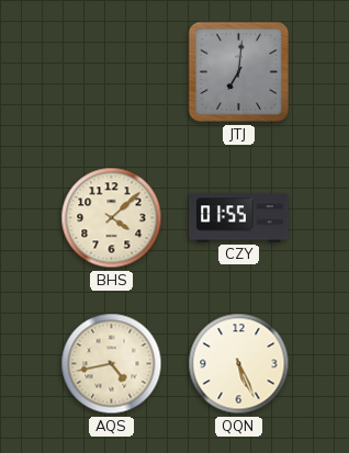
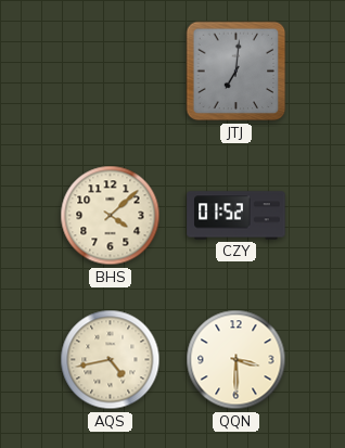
CZY: 01:55 -> 01:52 (237, 216)
QQN: 5:26 -> 3:30 (237, 360)
